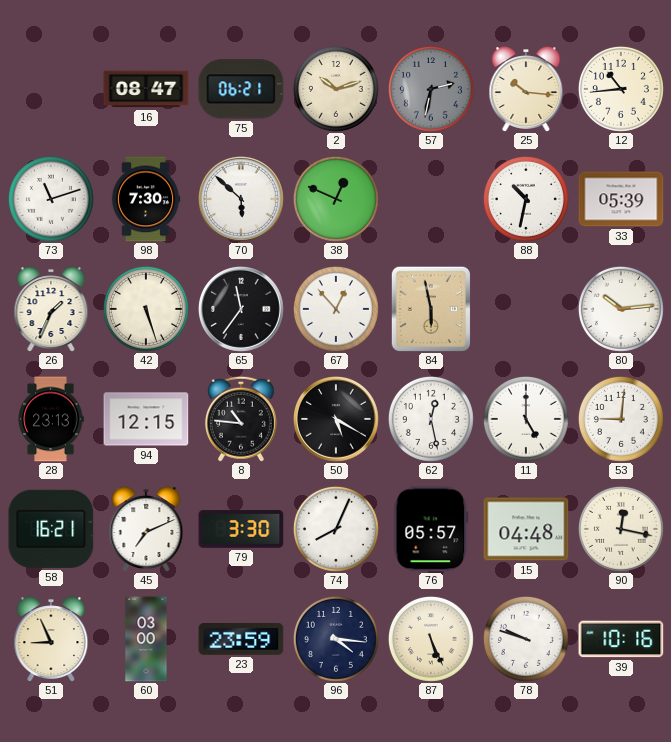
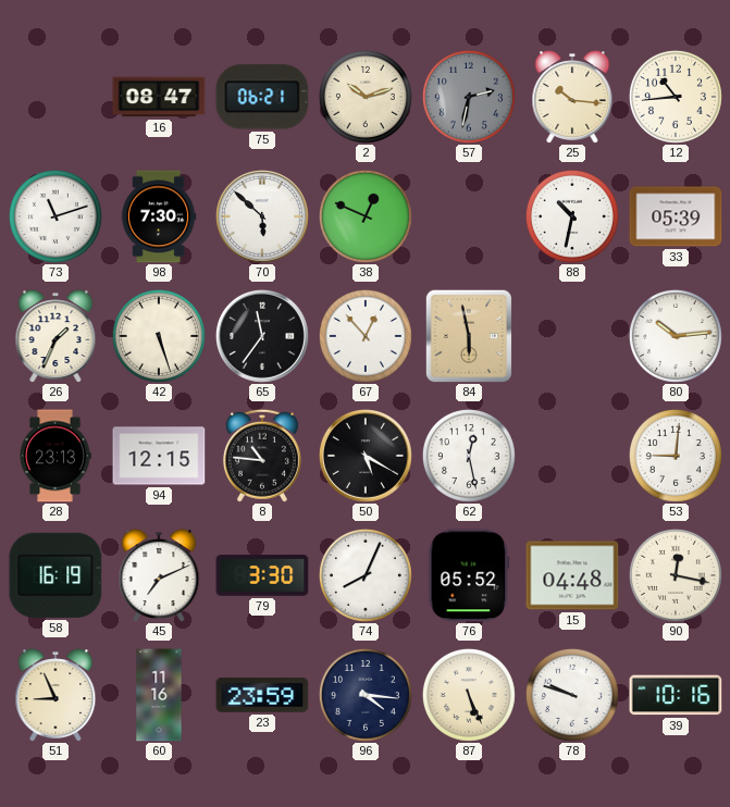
11: 5:00 -> none (526, 419)
58: 16:21 -> 16:19 (55, 575)
76: 05:57 -> 05:52 (469, 575)
60: 03:00 -> 11:16 (159, 695)
